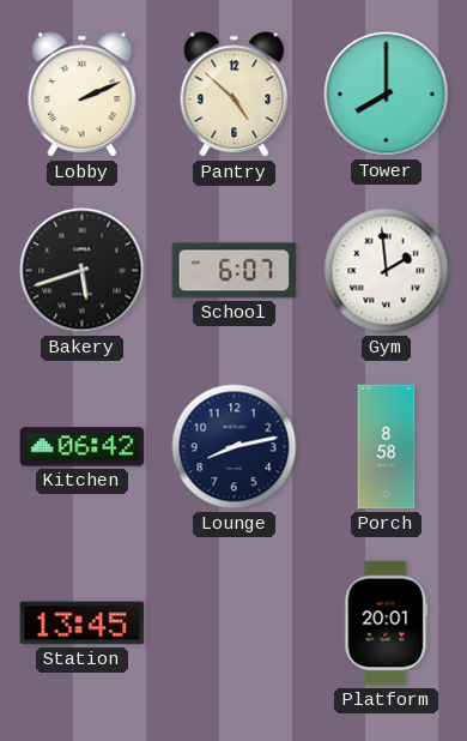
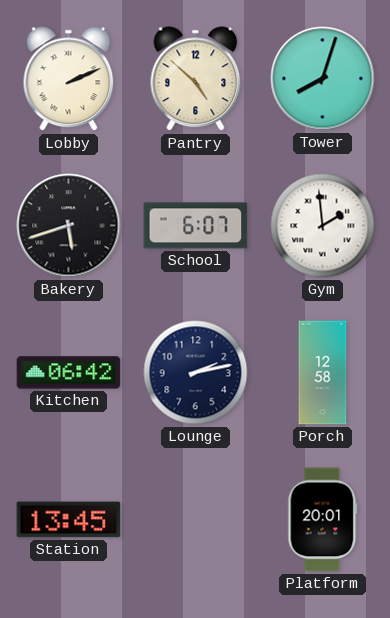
Tower: 8:00 -> 8:03 (323, 79)
Lounge: 8:13 -> 2:13 (196, 373)
Porch: 8:58 -> 12:58 (323, 373)
